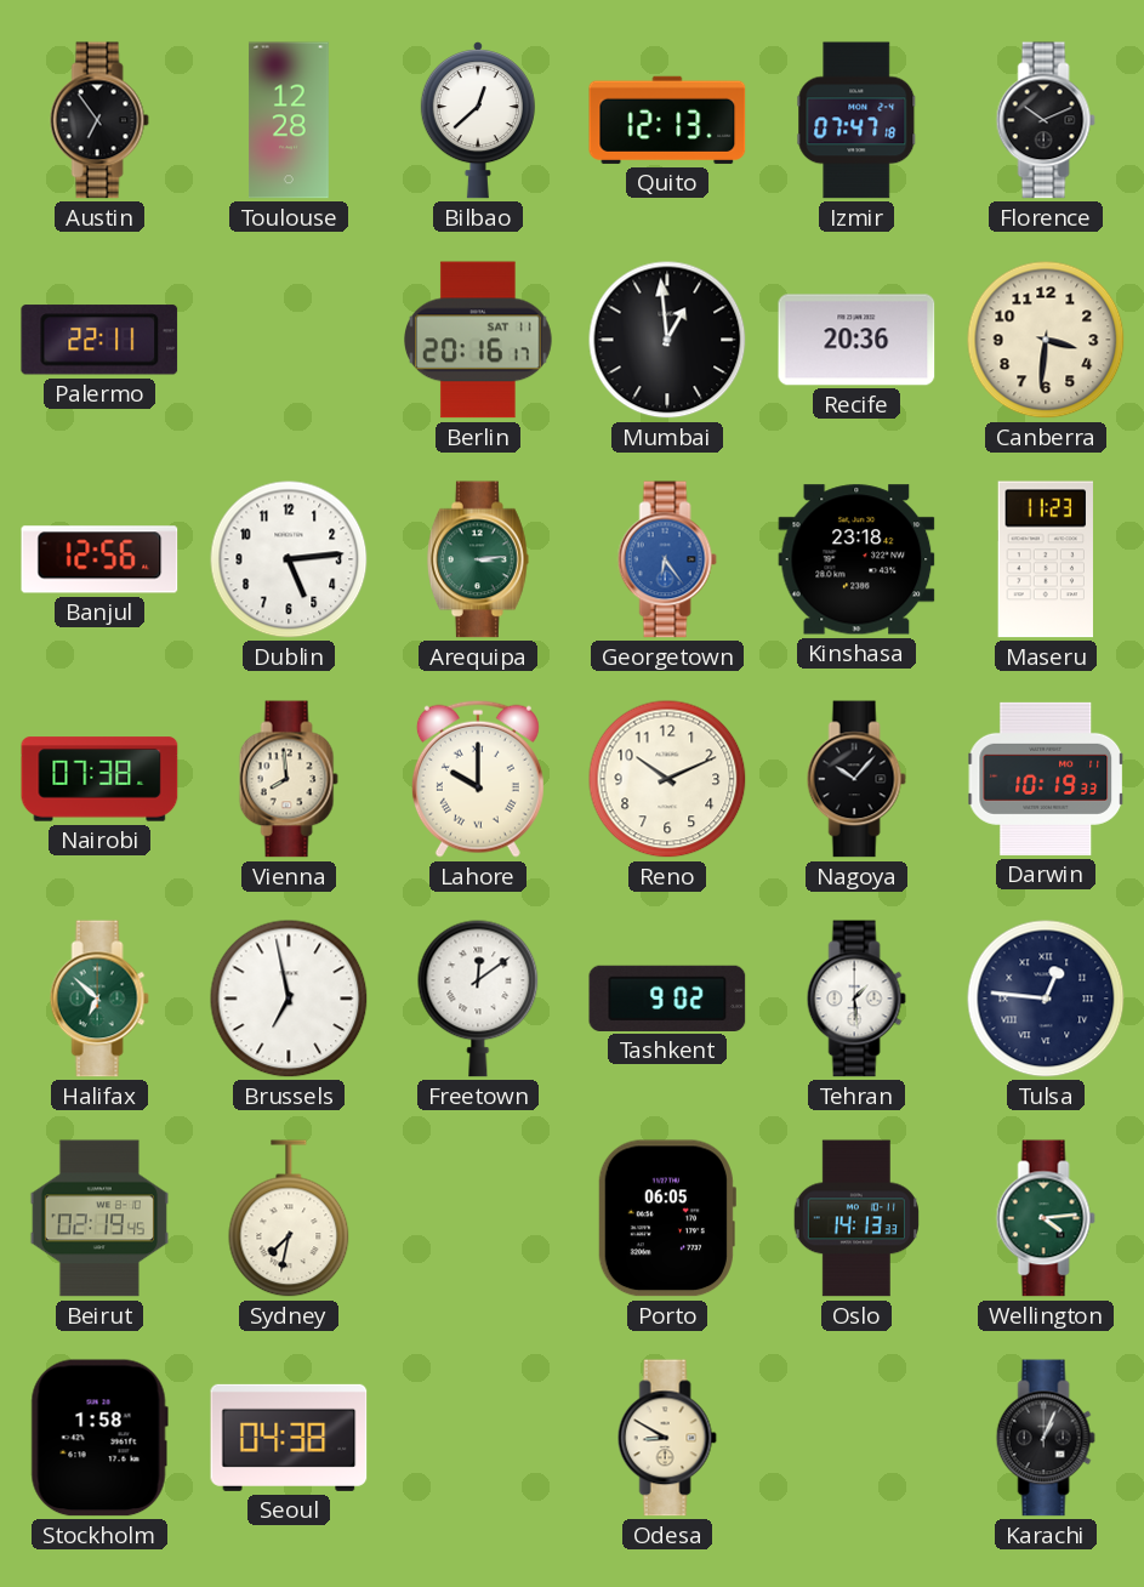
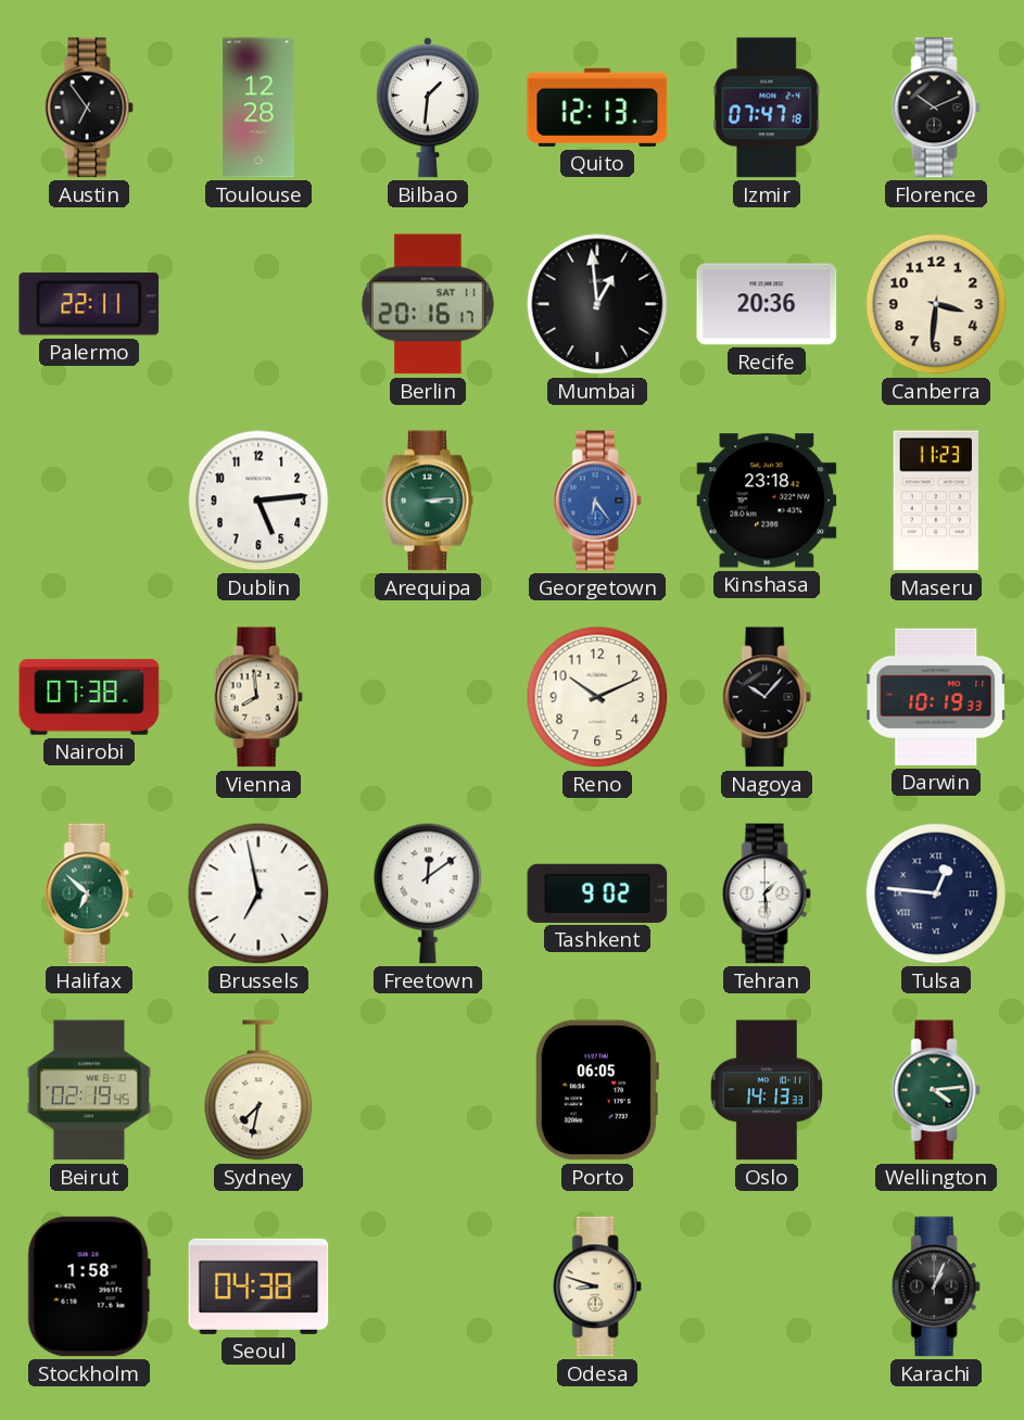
Bilbao: 12:38 -> 1:31 (428, 107)
Banjul: 12:56 -> none (99, 559)
Lahore: 10:00 -> none (478, 779)
Odesa: 8:50 -> 8:48 (597, 1286)
